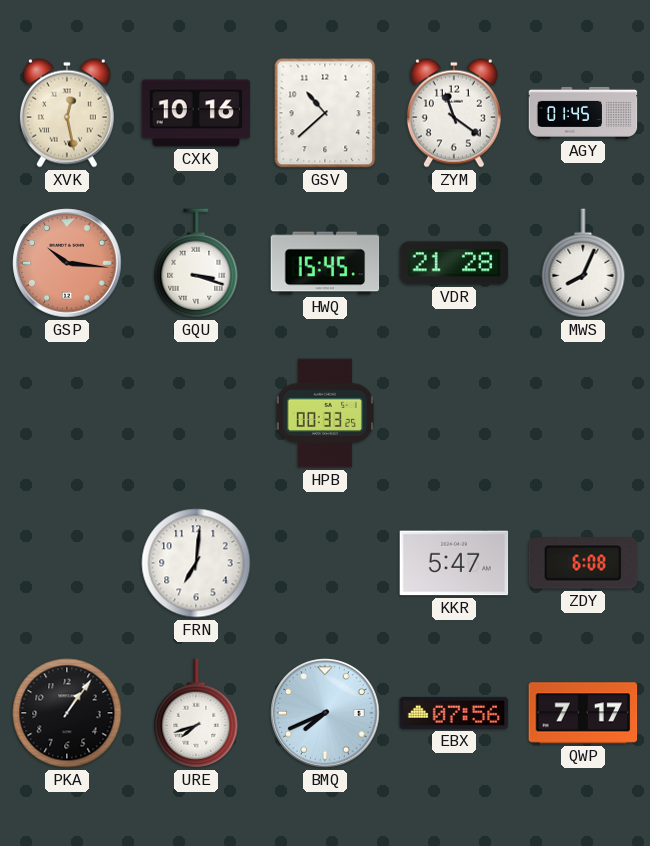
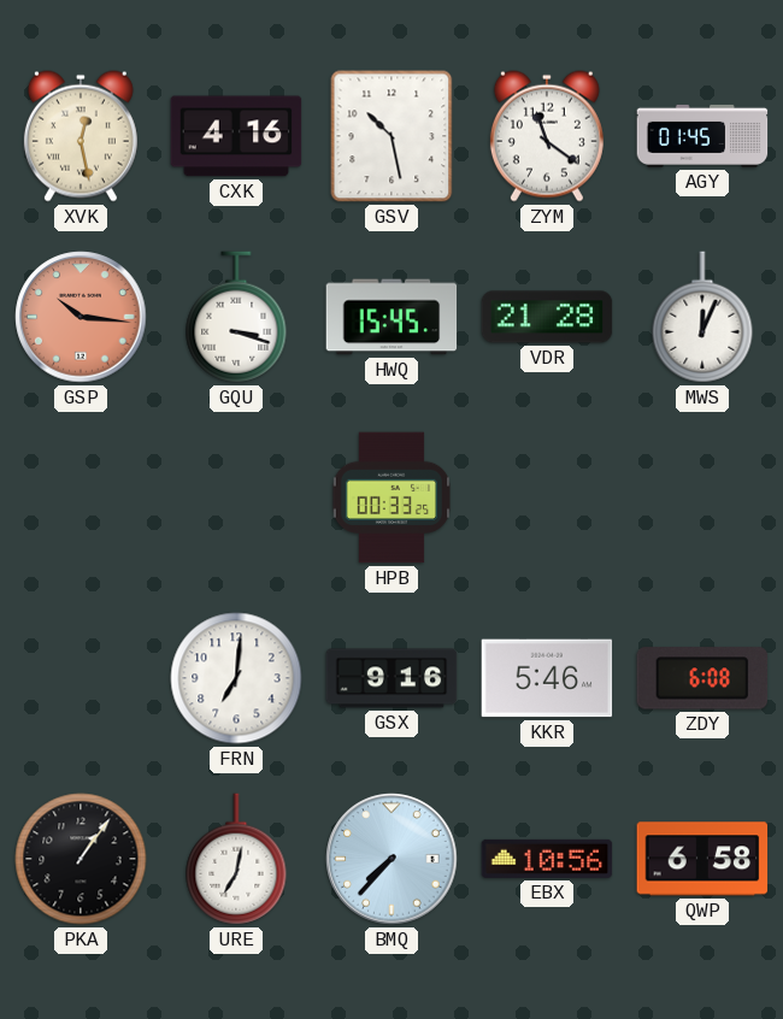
CXK: 10:16 -> 4:16 (236, 136)
GSV: 10:38 -> 10:28 (391, 136)
MWS: 8:04 -> 12:04 (702, 317)
GSX: none -> 9:16 (391, 678)
KKR: 5:47 -> 5:46 (547, 678)
URE: 7:42 -> 7:02 (236, 859)
BMQ: 7:41 -> 7:37 (391, 859)
EBX: 07:56 -> 10:56 (547, 859)
QWP: 7:17 -> 6:58 (702, 859)
